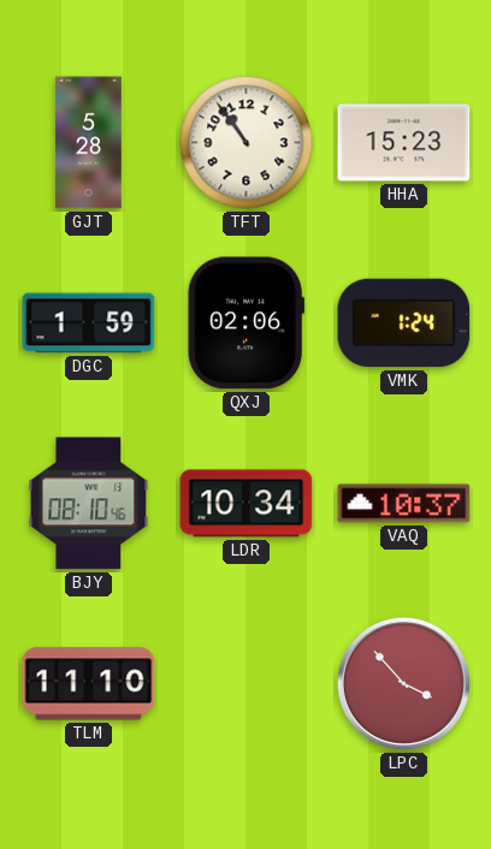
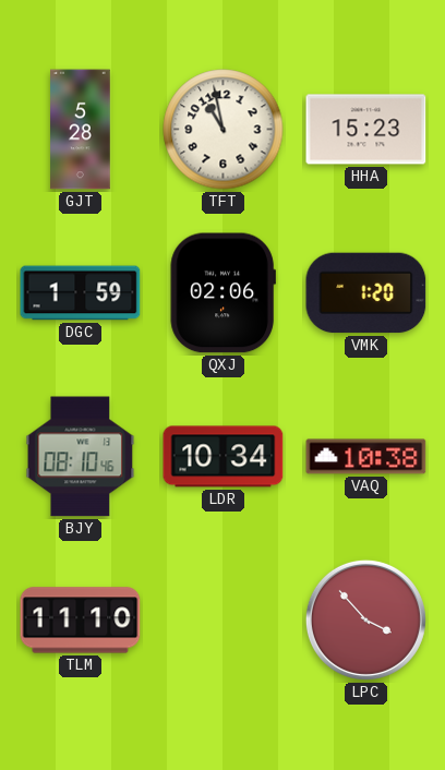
TFT: 10:54 -> 10:58 (224, 130)
VMK: 1:24 -> 1:20 (366, 293)
VAQ: 10:37 -> 10:38 (366, 457)
